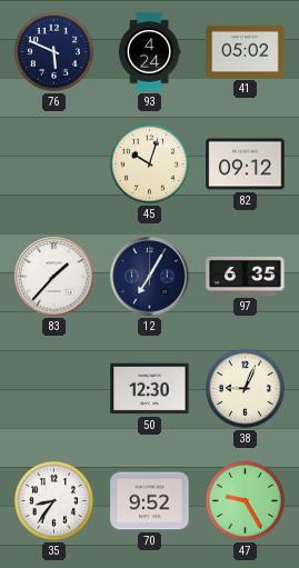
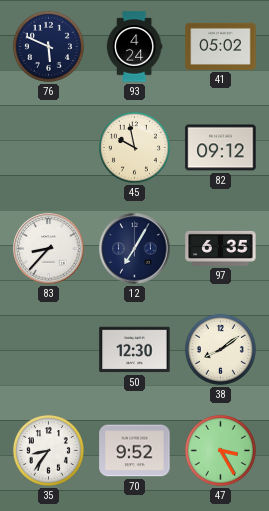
45: 10:03 -> 9:58 (134, 147)
83: 1:37 -> 8:37 (49, 249)
38: 9:04 -> 8:09 (220, 349)
47: 9:25 -> 3:25 (220, 450)
